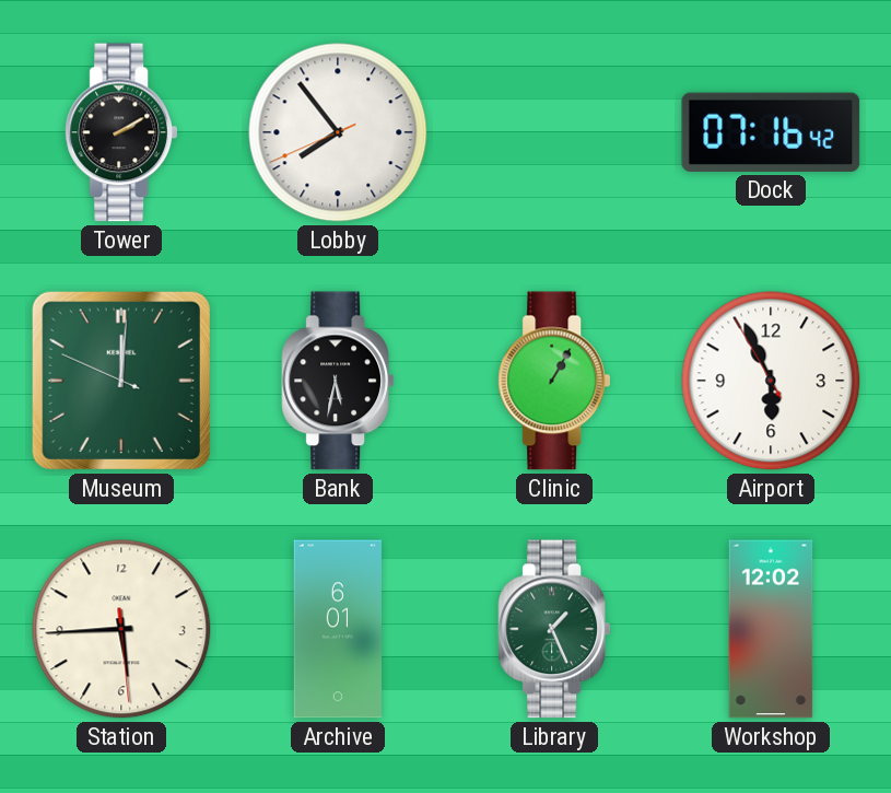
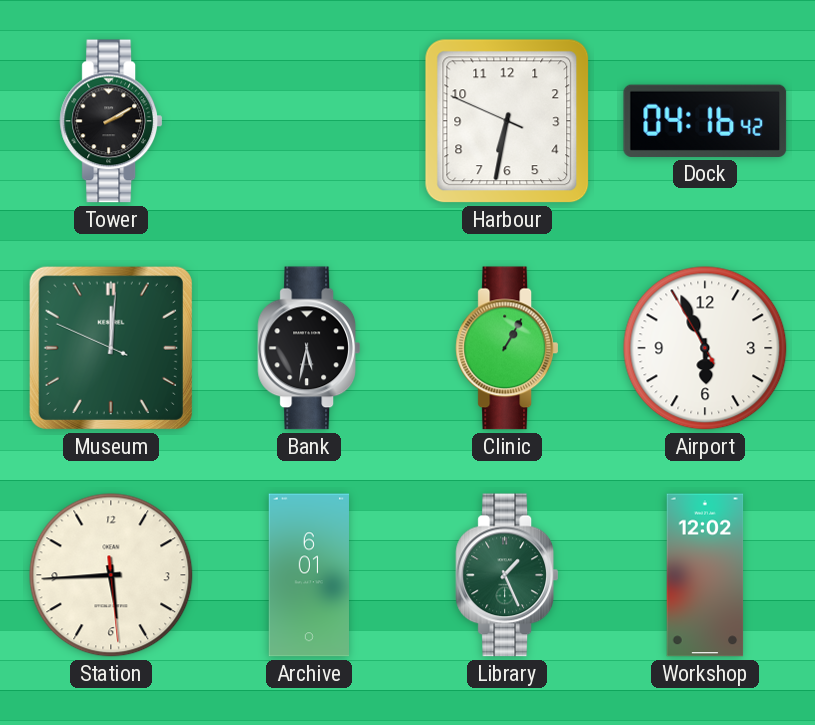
Lobby: 7:53 -> none (338, 132)
Harbour: none -> 6:31 (507, 121)
Dock: 07:16 -> 04:16 (705, 121)
